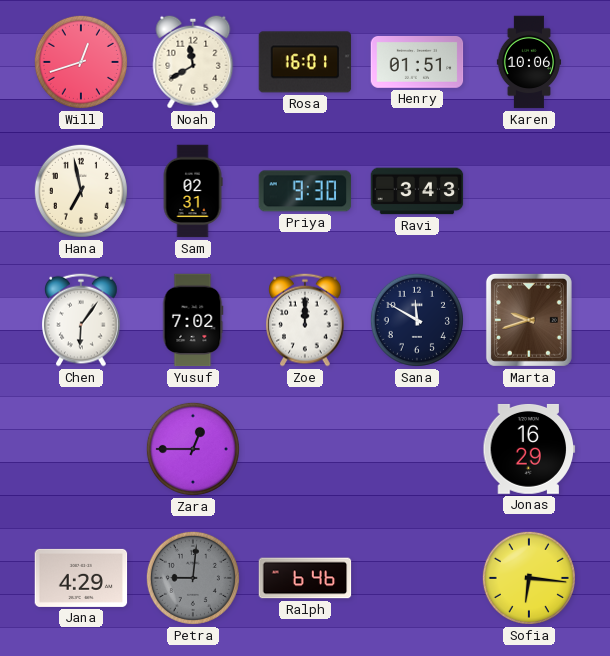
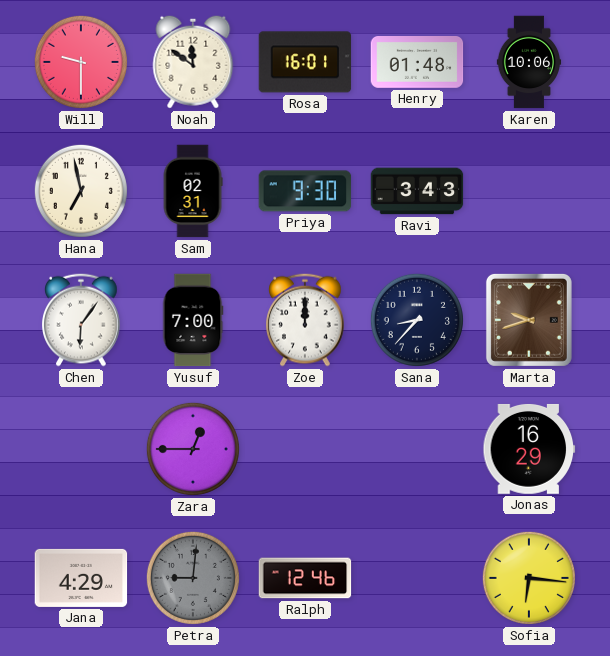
Will: 12:42 -> 9:30 (81, 62)
Noah: 11:40 -> 11:51 (193, 62)
Henry: 01:51 -> 01:48 (417, 63)
Yusuf: 7:02 -> 7:00 (193, 320)
Sana: 11:50 -> 8:37 (417, 320)
Ralph: 6:46 -> 12:46 (305, 578)
